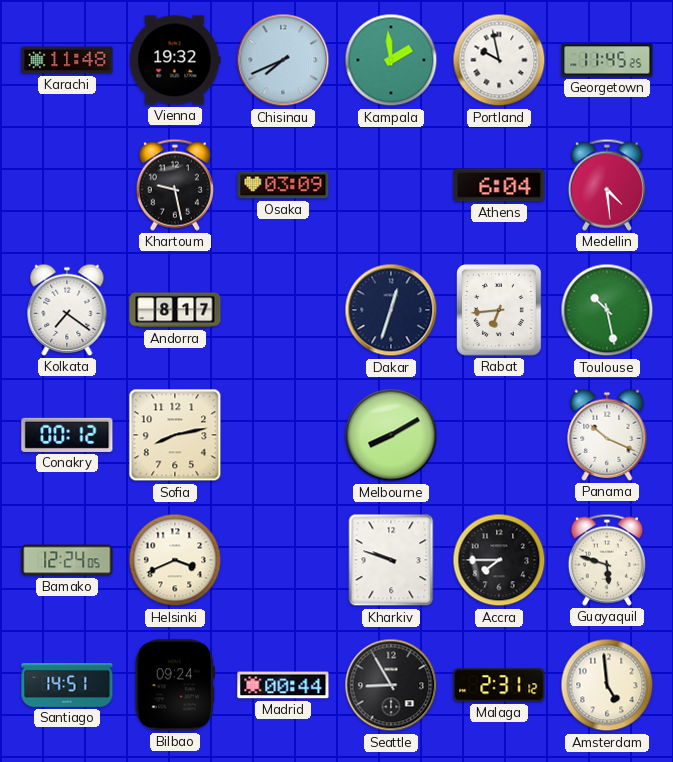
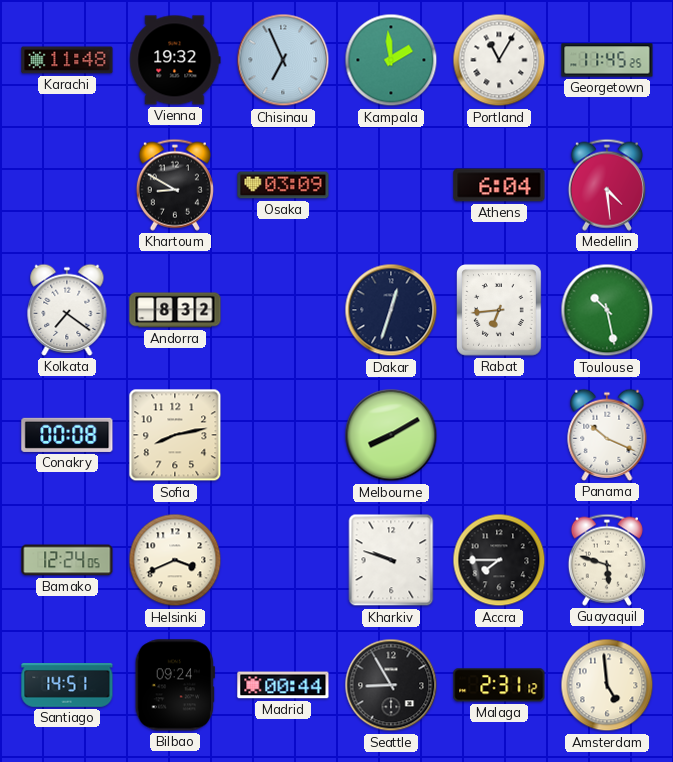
Chisinau: 7:41 -> 6:56 (283, 60)
Portland: 9:58 -> 11:05 (499, 60)
Khartoum: 9:28 -> 8:50 (175, 185)
Andorra: 8:17 -> 8:32 (175, 310)
Conakry: 00:12 -> 00:08 (67, 435)
